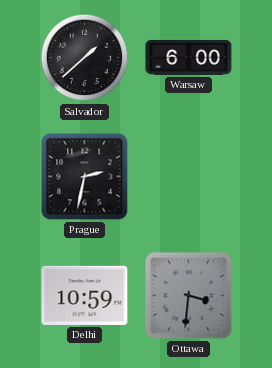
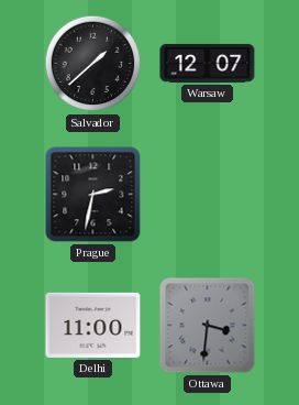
Warsaw: 6:00 -> 12:07 (208, 63)
Delhi: 10:59 -> 11:00 (93, 325)
